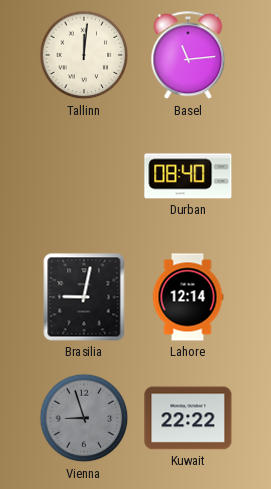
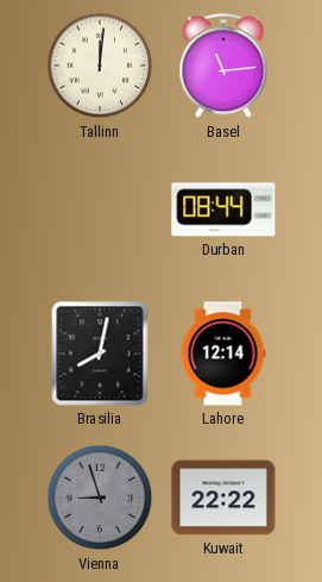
Durban: 08:40 -> 08:44 (223, 209)
Brasilia: 9:02 -> 8:02 (100, 353)
